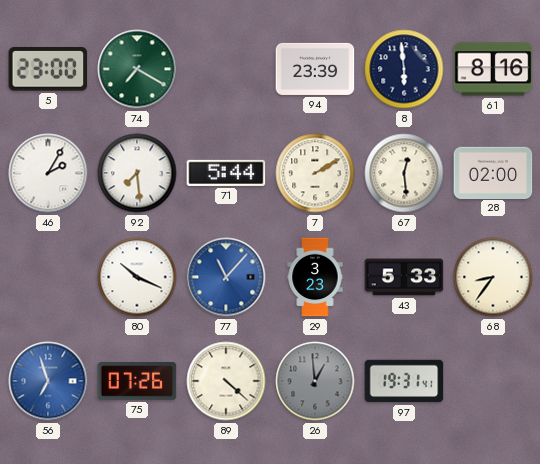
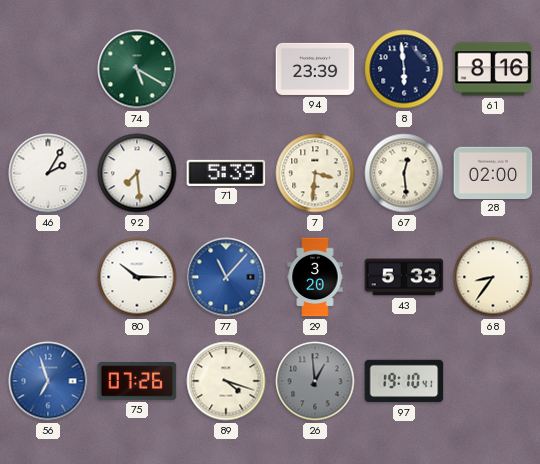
5: 23:00 -> none (48, 69)
74: 7:20 -> 5:20 (137, 69)
71: 5:44 -> 5:39 (226, 173)
7: 2:10 -> 3:31 (315, 173)
80: 10:19 -> 10:15 (137, 277)
29: 3:23 -> 3:20 (315, 277)
89: 4:22 -> 4:18 (226, 381)
97: 19:31 -> 19:10 (404, 381)
